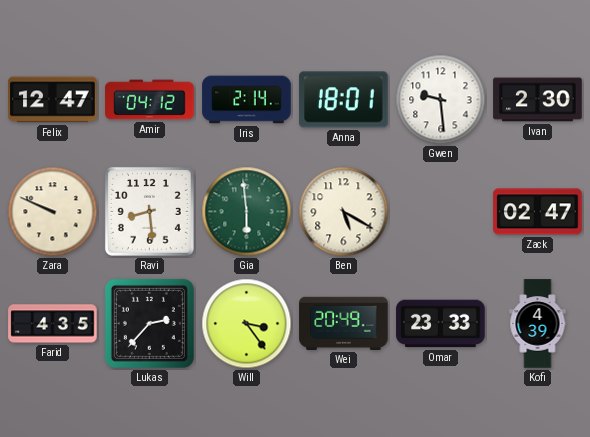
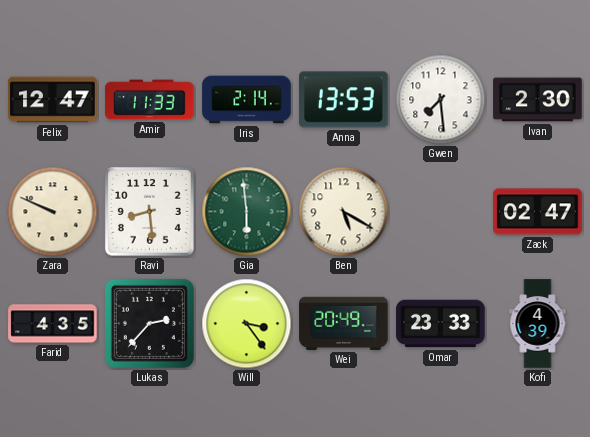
Amir: 04:12 -> 11:33 (150, 100)
Anna: 18:01 -> 13:53 (344, 100)
Gwen: 9:29 -> 7:29 (441, 100)
